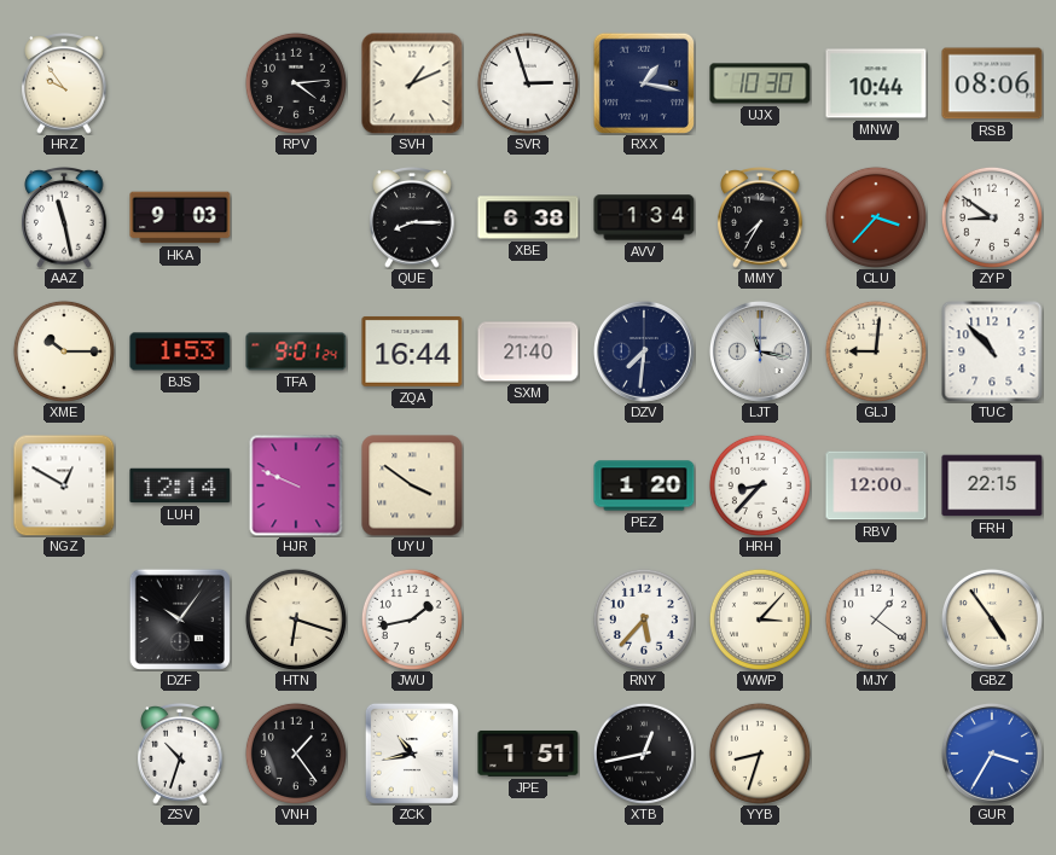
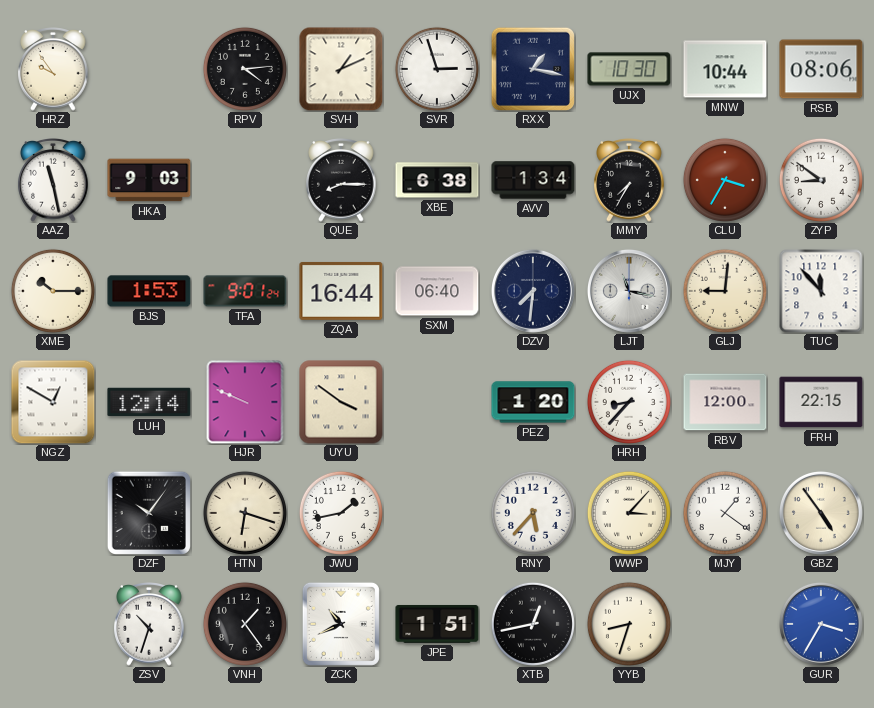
CLU: 3:37 -> 3:35 (725, 180)
SXM: 21:40 -> 06:40 (437, 291)
TUC: 10:53 -> 11:53 (821, 291)
ZCK: 10:43 -> 10:41 (341, 624)
